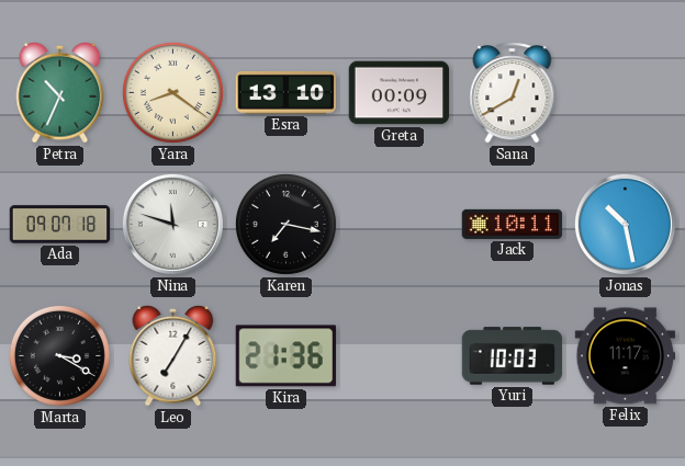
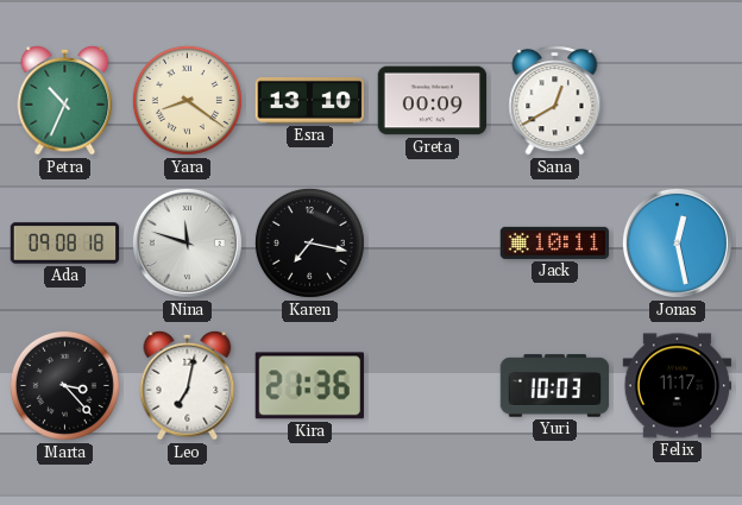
Ada: 09:07 -> 09:08 (65, 244)
Jonas: 10:28 -> 12:28 (677, 242)
Marta: 3:20 -> 3:23 (64, 385)
Leo: 7:05 -> 7:02 (188, 385)
